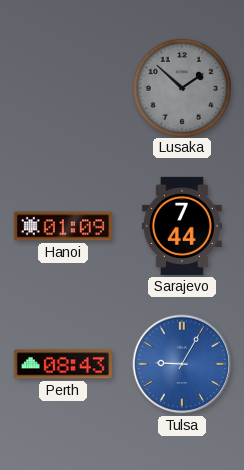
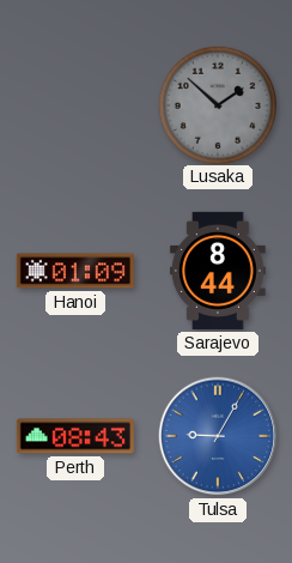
Sarajevo: 7:44 -> 8:44 (218, 271)
